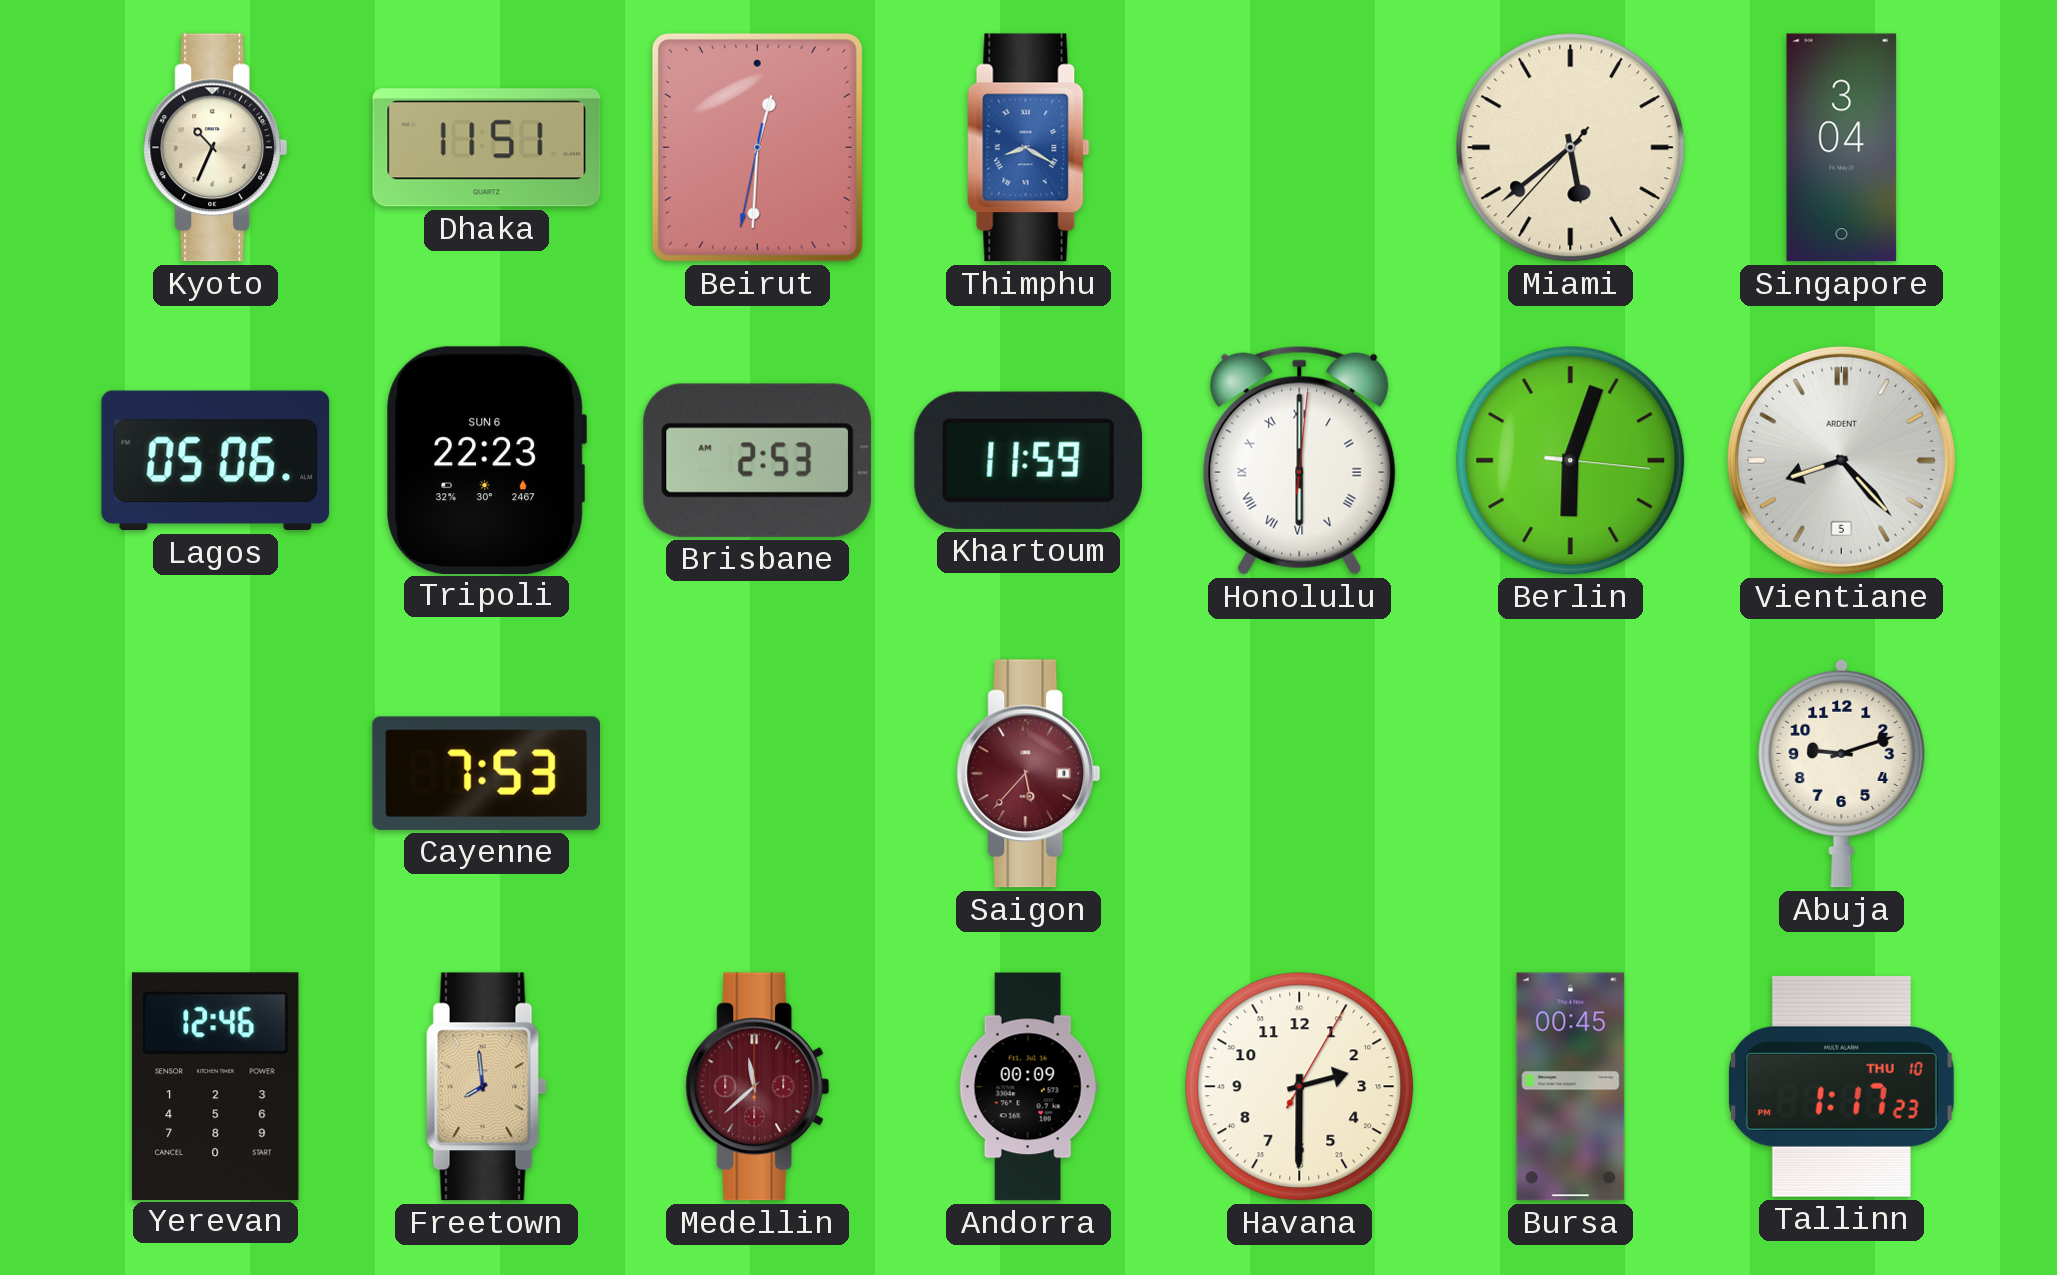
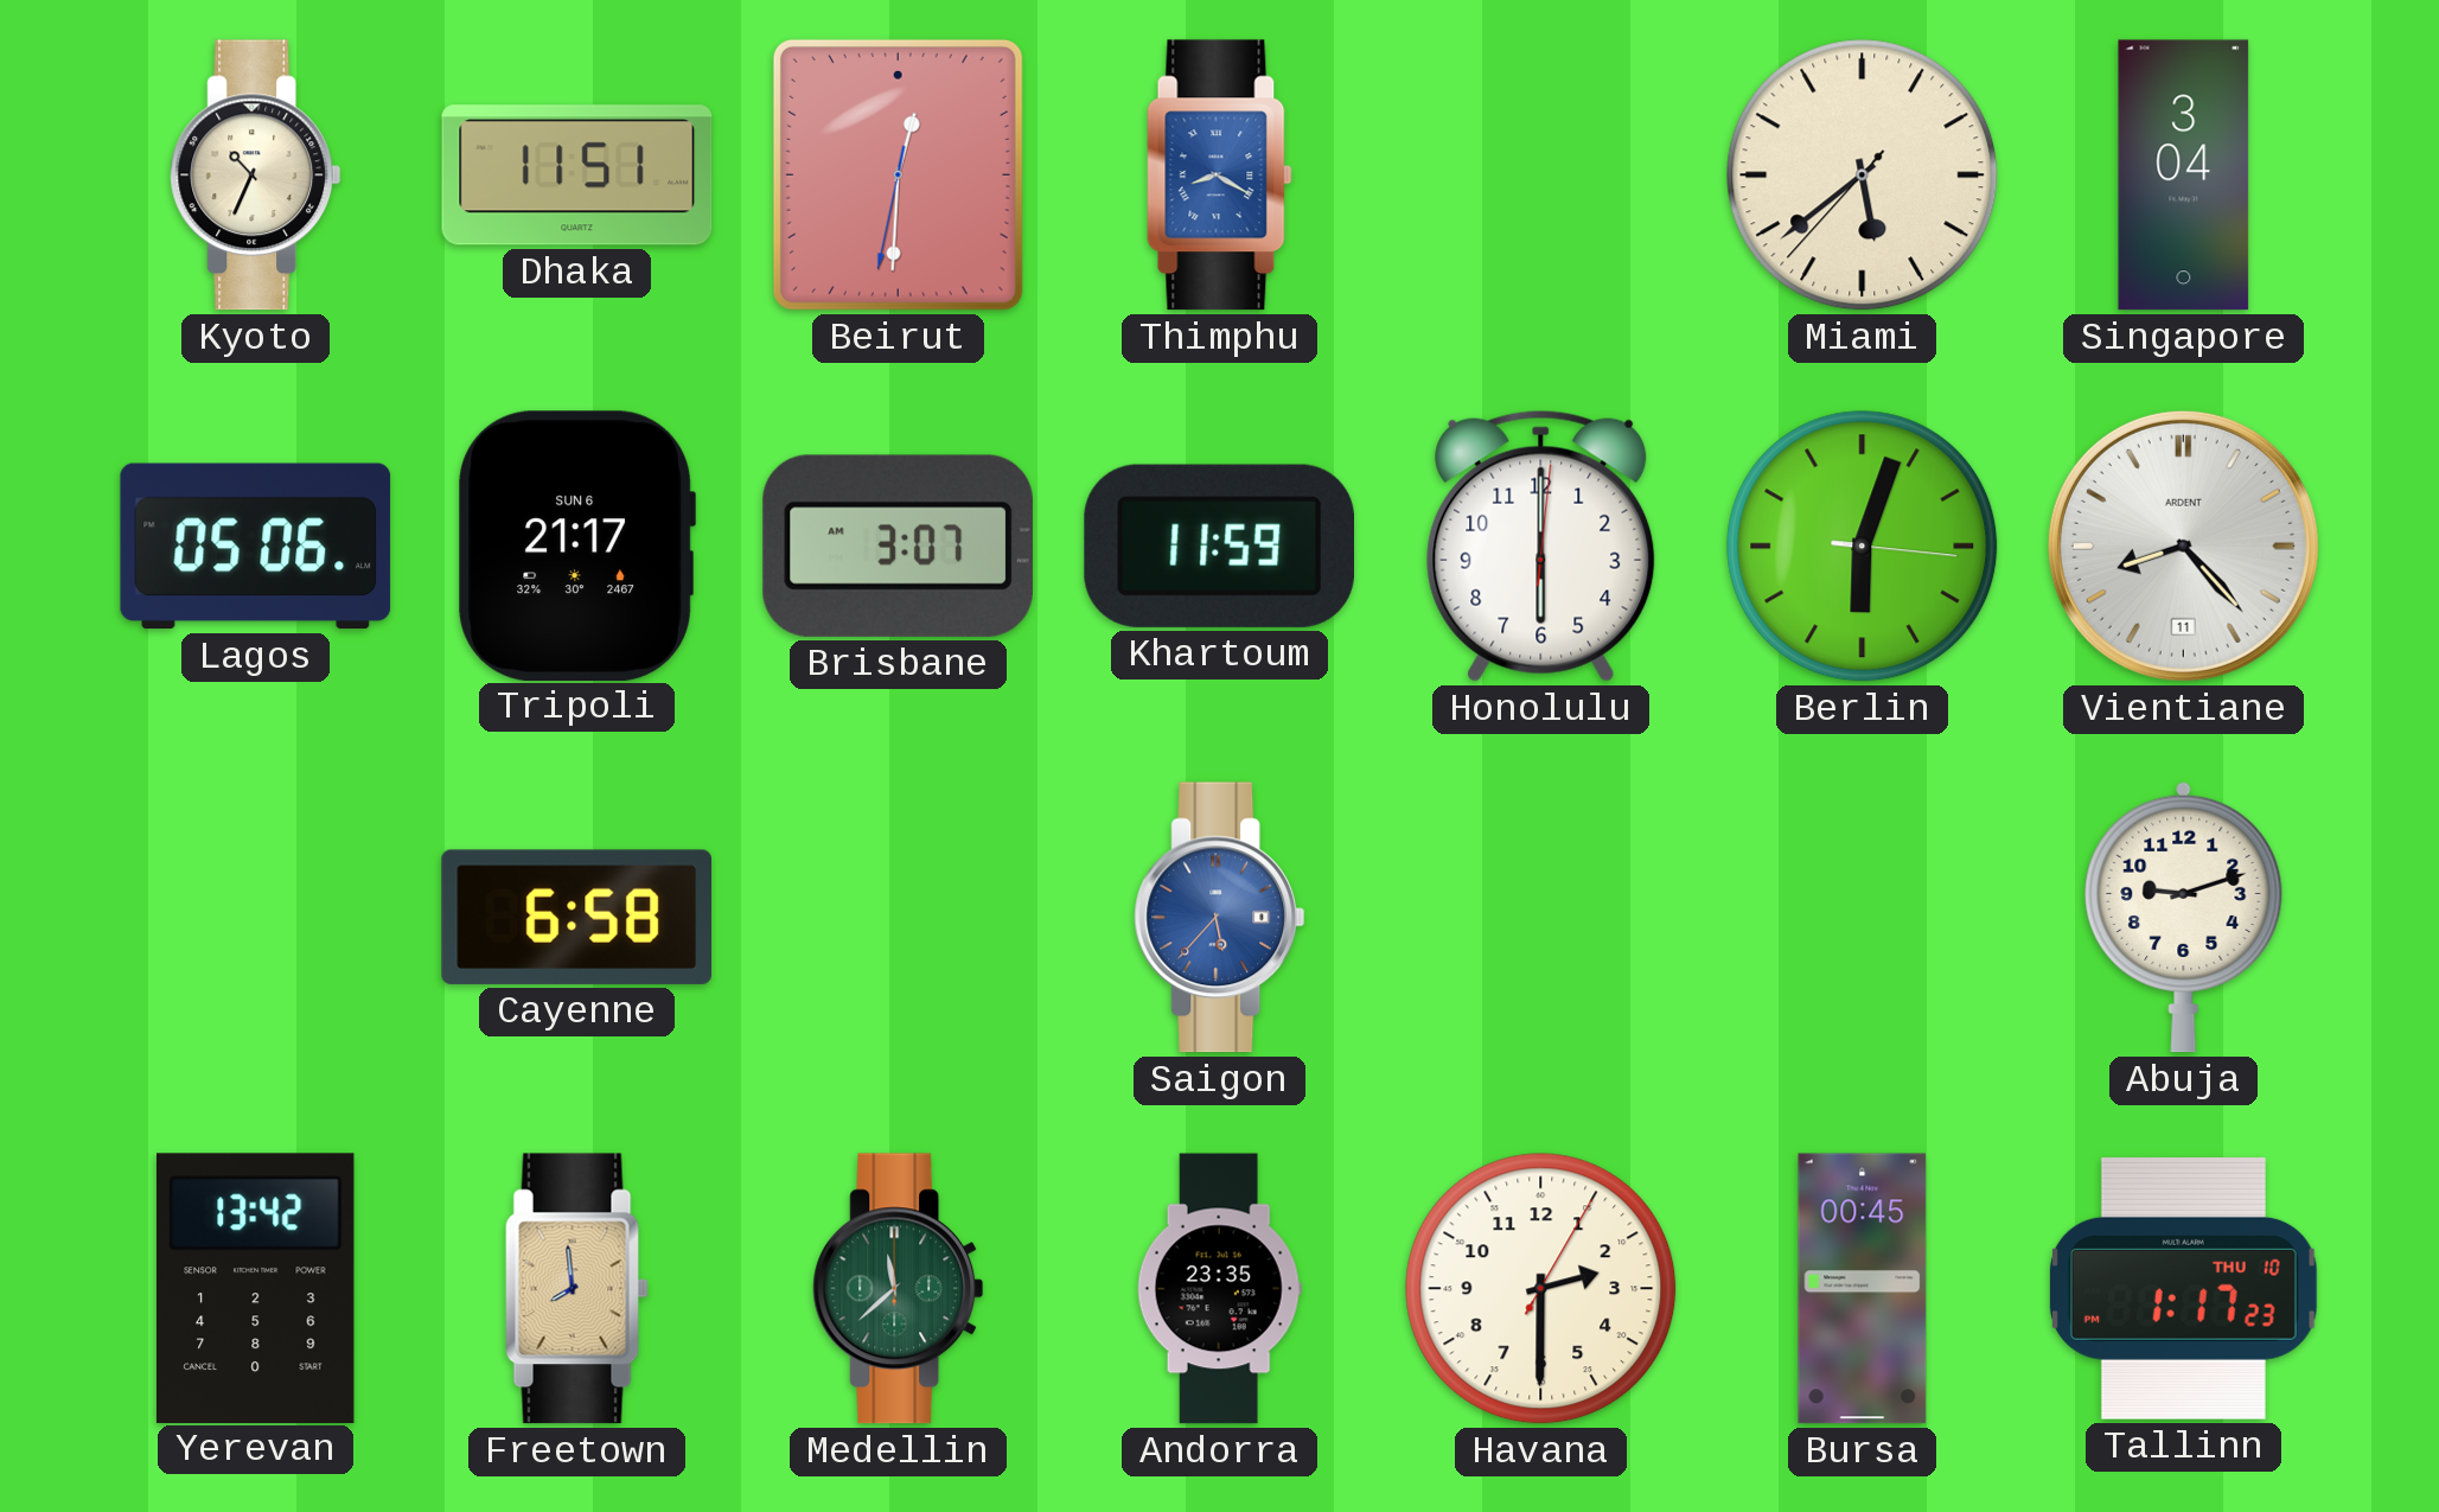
Tripoli: 22:23 -> 21:17 (576, 546)
Brisbane: 2:53 -> 3:07 (898, 546)
Honolulu numerals: Roman -> Arabic (1541, 546)
Vientiane date: 5 -> 11 (2183, 546)
Cayenne: 7:53 -> 6:58 (576, 917)
Saigon dial: burgundy -> blue (1220, 918)
Yerevan: 12:46 -> 13:42 (255, 1288)
Medellin dial: burgundy -> green (899, 1289)
Andorra: 00:09 -> 23:35 (1219, 1289)
